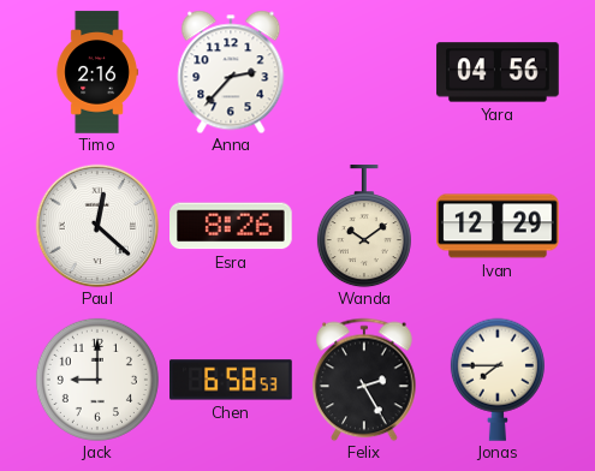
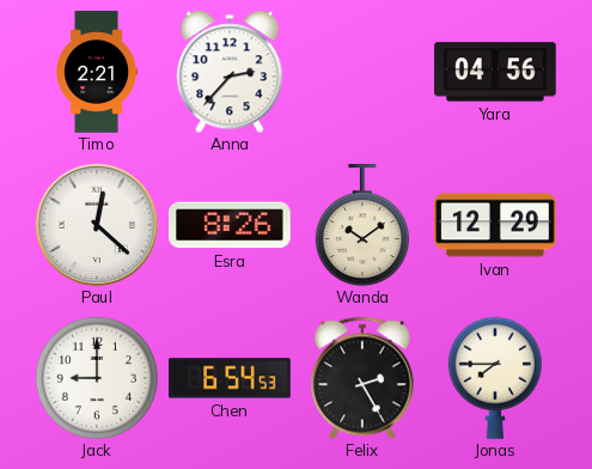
Timo: 2:16 -> 2:21 (97, 72)
Chen: 6:58 -> 6:54 (231, 378)
